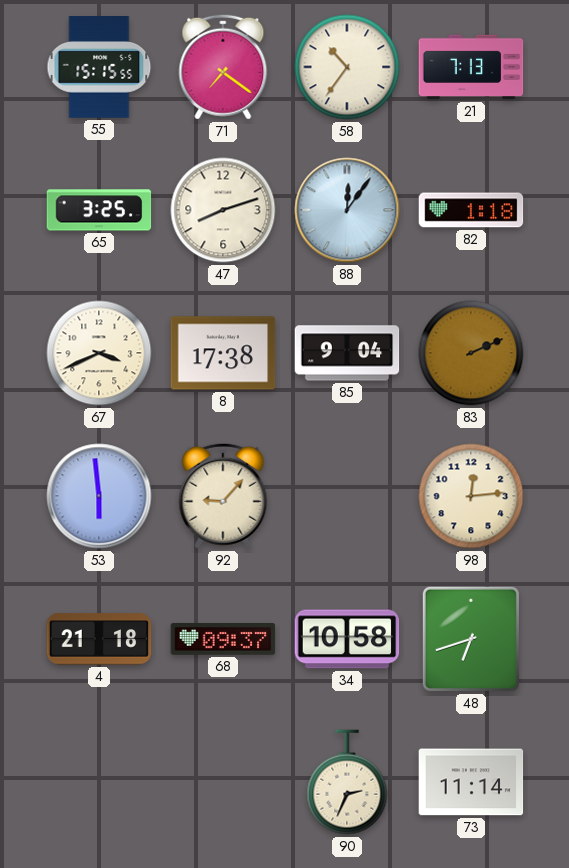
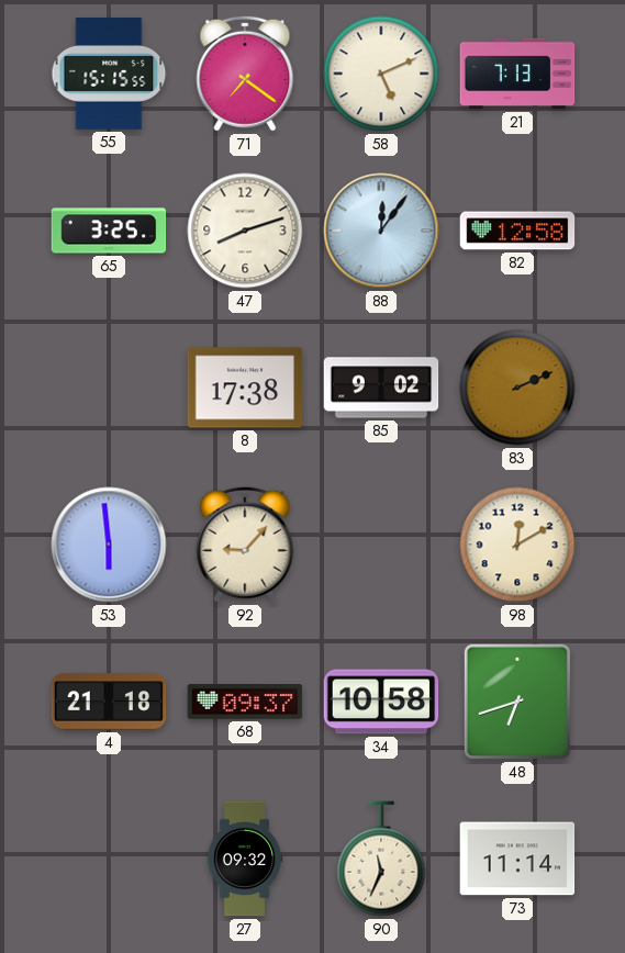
58: 10:36 -> 5:11 (381, 74)
82: 1:18 -> 12:58 (517, 231)
67: 3:41 -> none (99, 353)
85: 9:04 -> 9:02 (381, 388)
98: 12:14 -> 12:10 (517, 545)
27: none -> 09:32 (245, 859)
90: 2:34 -> 11:34 (381, 859)
